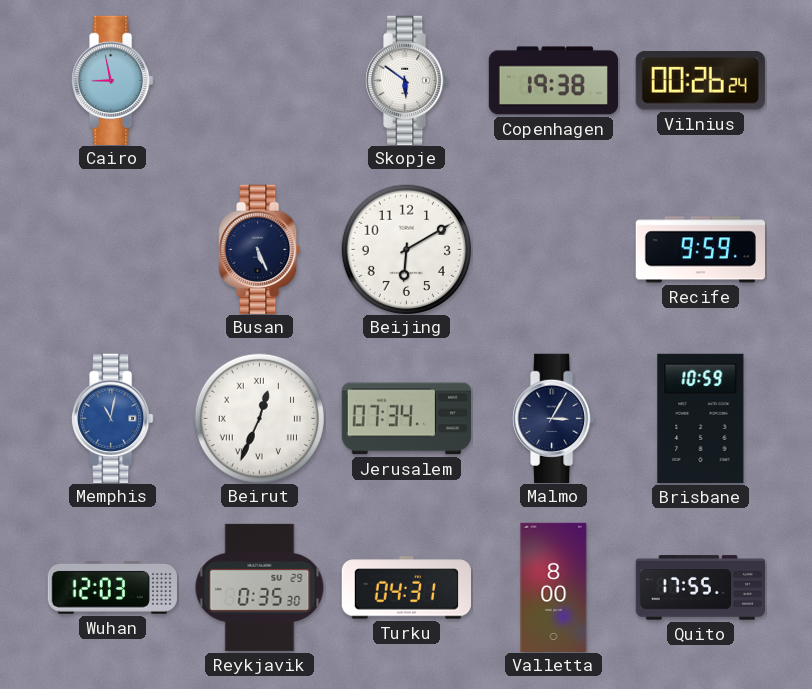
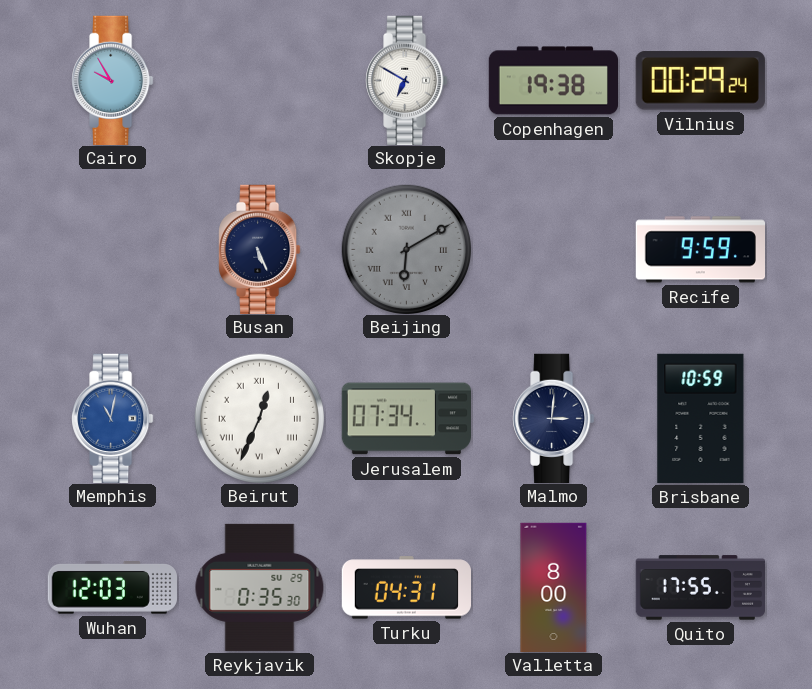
Cairo: 8:58 -> 9:55 (113, 80)
Skopje: 5:51 -> 6:50 (407, 80)
Vilnius: 00:26 -> 00:29 (700, 81)
Beijing dial: white -> grey (406, 249)
Beijing numerals: Arabic -> Roman (406, 249)
Malmo: 3:05 -> 3:01 (554, 418)
